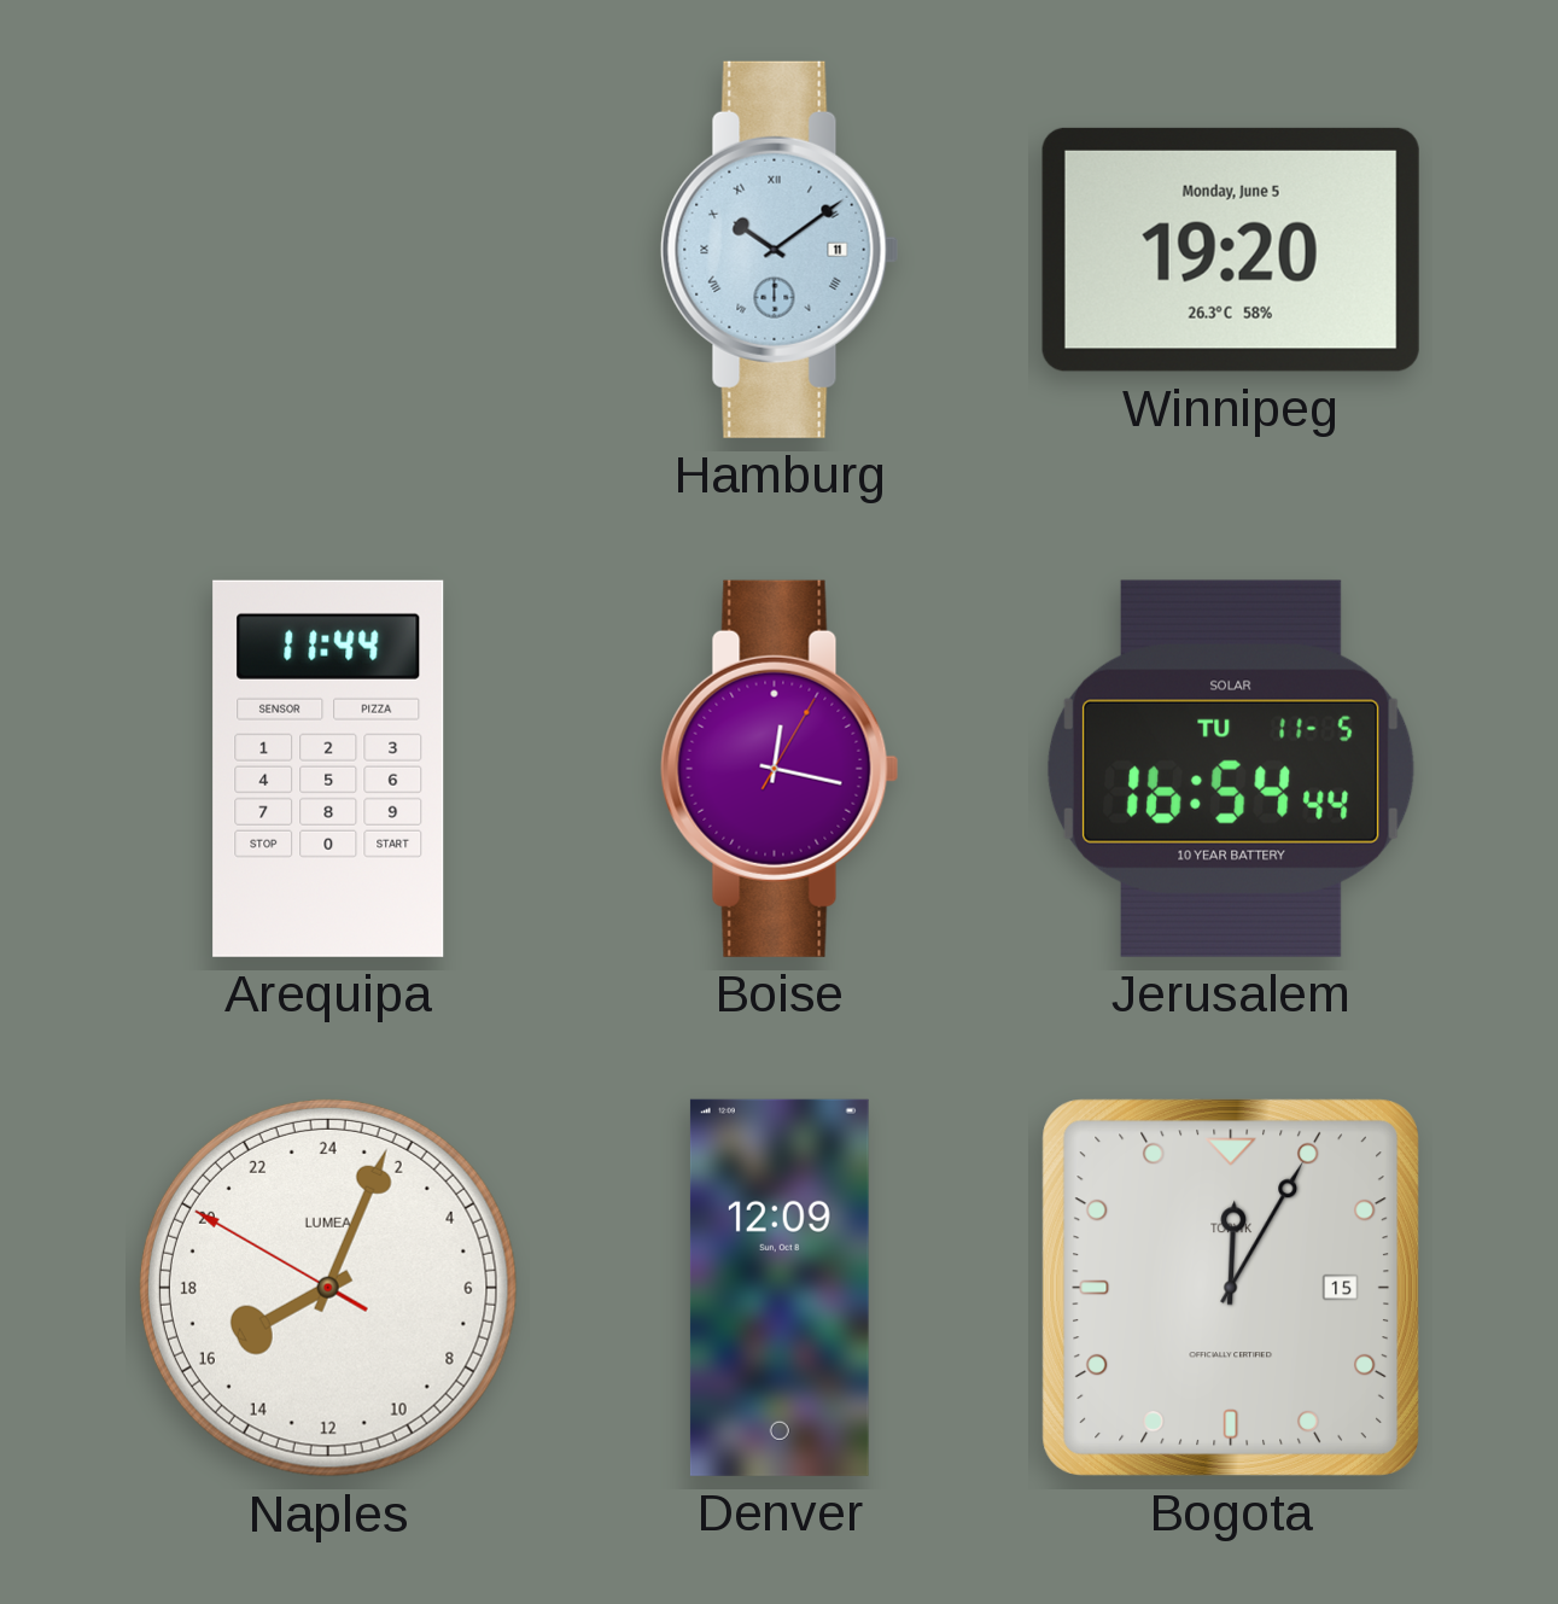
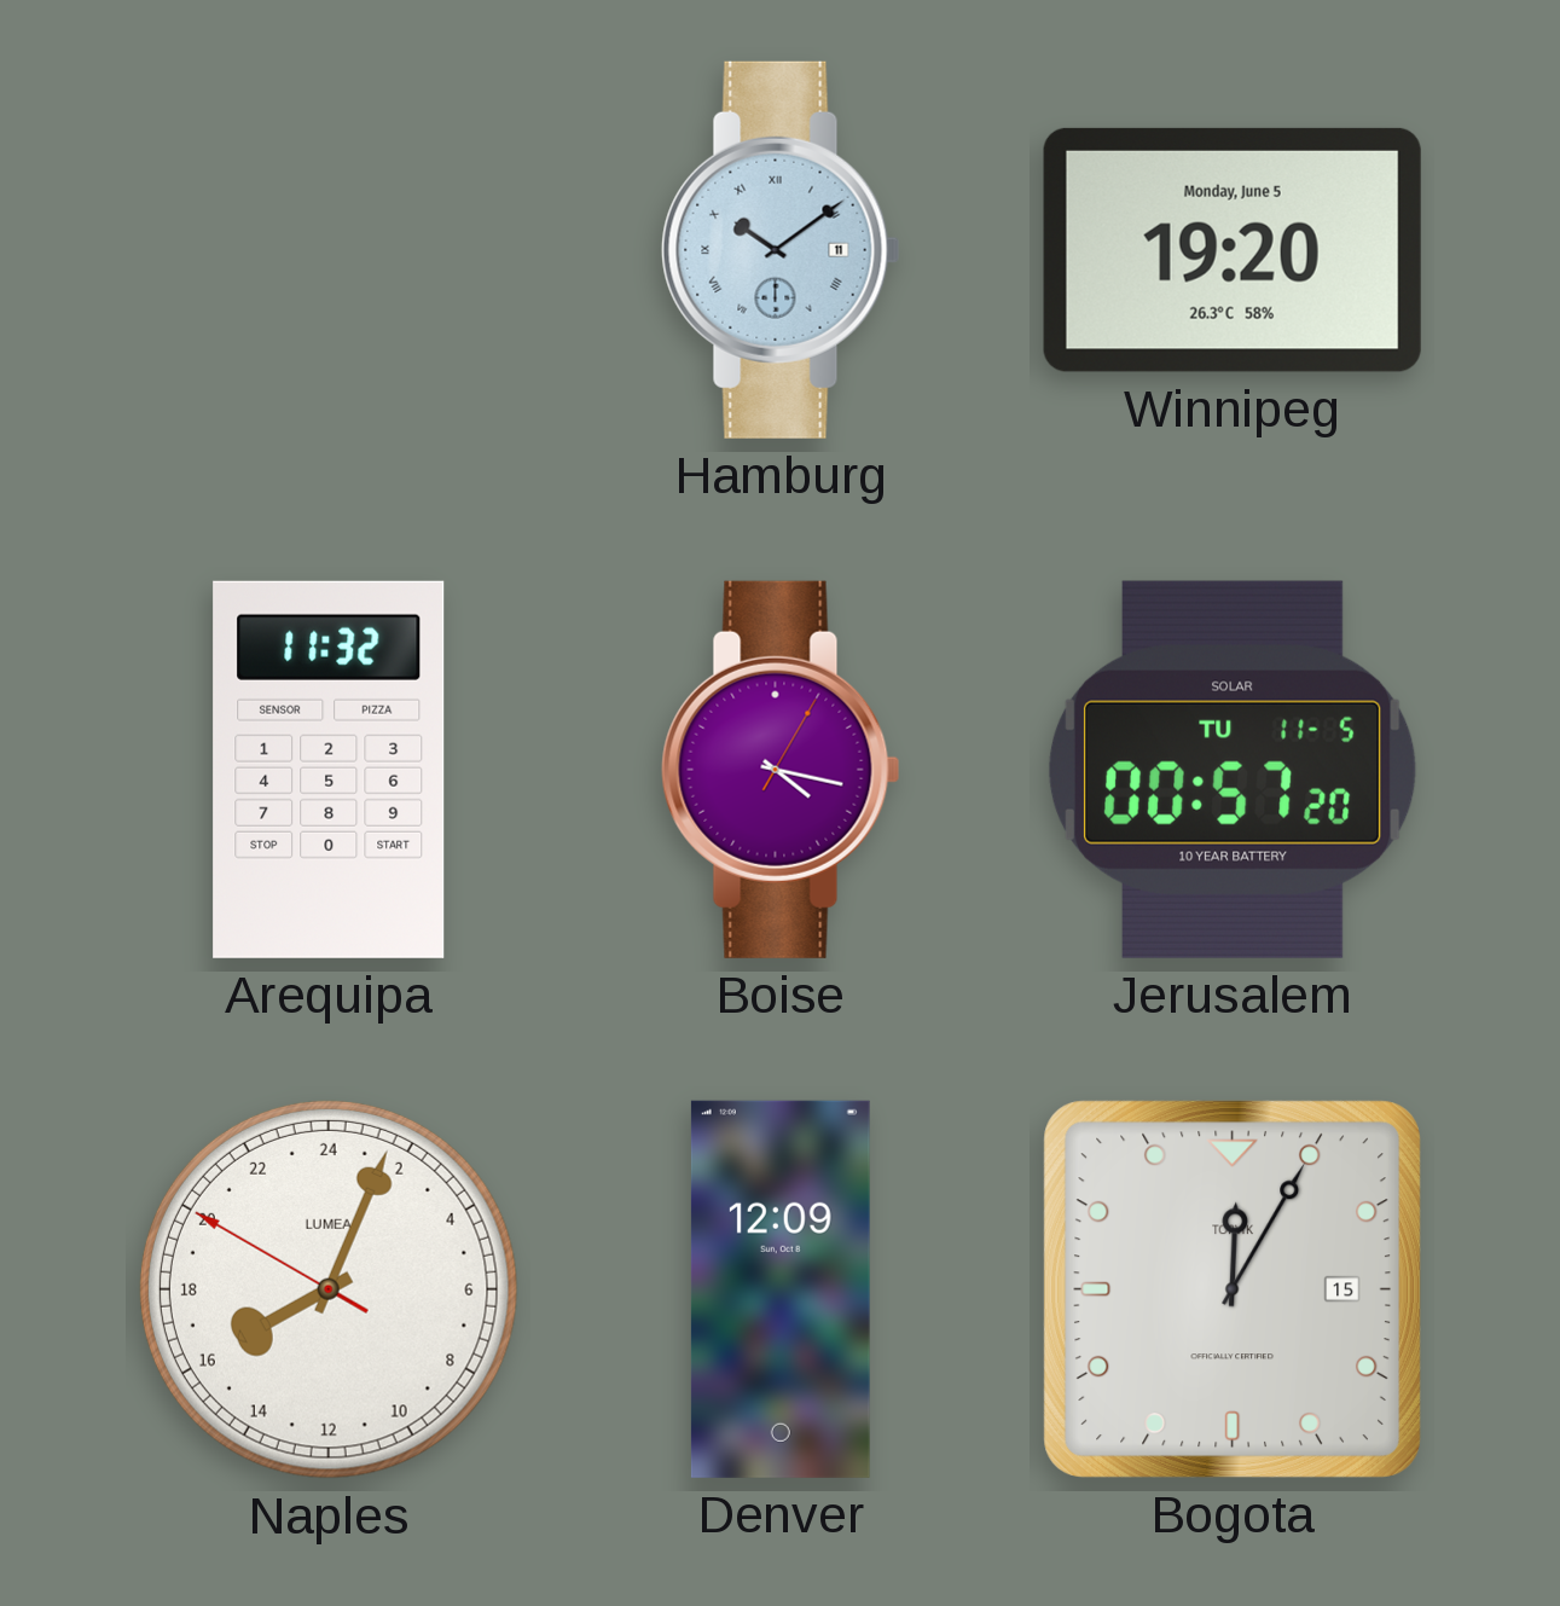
Arequipa: 11:44 -> 11:32 (329, 770)
Boise: 12:17 -> 4:17 (781, 770)
Jerusalem: 16:54 -> 00:57 (1233, 770)
